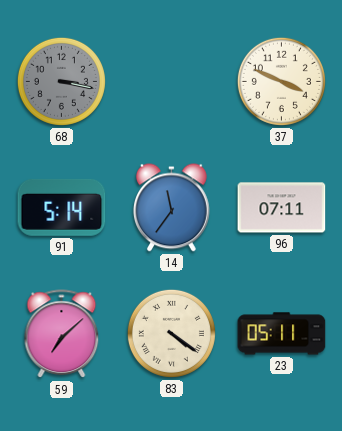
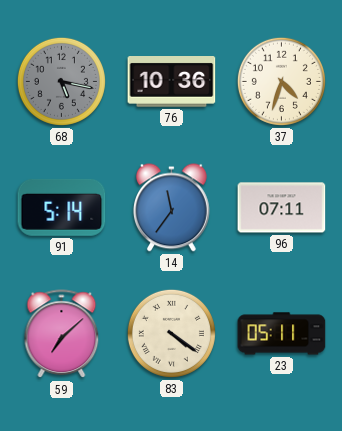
68: 3:17 -> 5:17 (61, 81)
76: none -> 10:36 (172, 82)
37: 3:49 -> 4:33 (281, 81)
